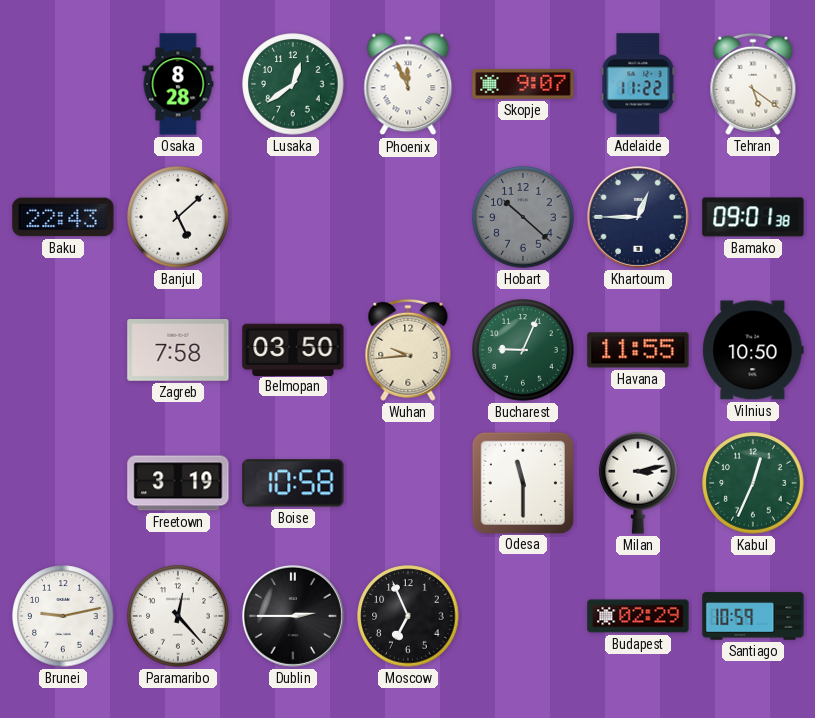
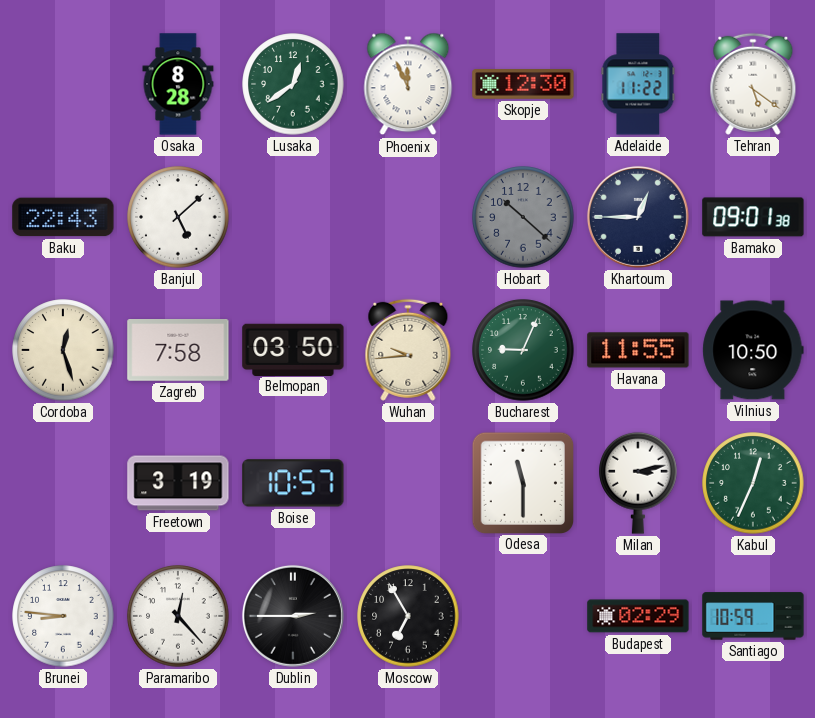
Skopje: 9:07 -> 12:30 (523, 85)
Cordoba: none -> 12:27 (63, 350)
Boise: 10:58 -> 10:57 (293, 483)
Brunei: 9:13 -> 8:46 (63, 616)
Moscow: 6:56 -> 6:55 (408, 616)
